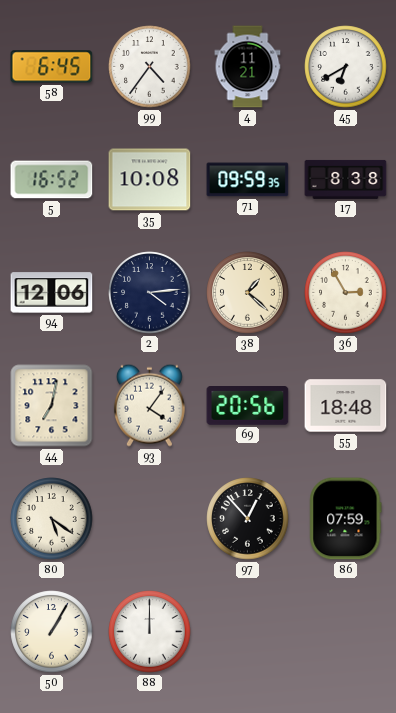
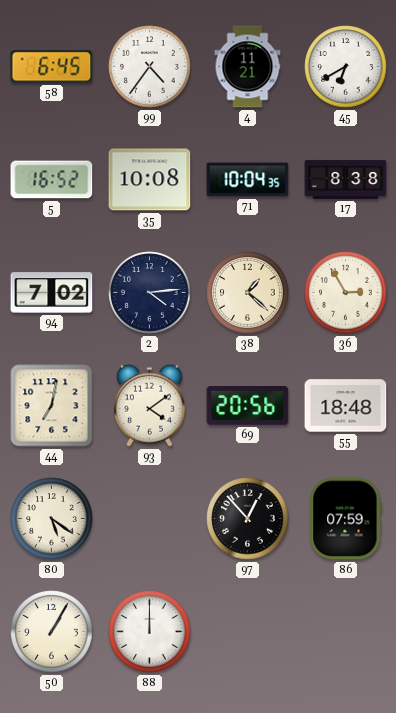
71: 09:59 -> 10:04 (248, 180)
94: 12:06 -> 7:02 (52, 293)
93: 4:06 -> 4:09 (149, 405)
